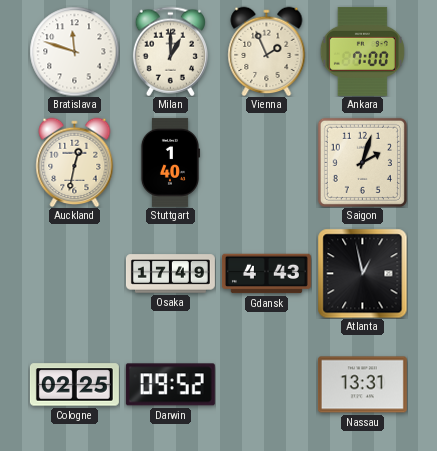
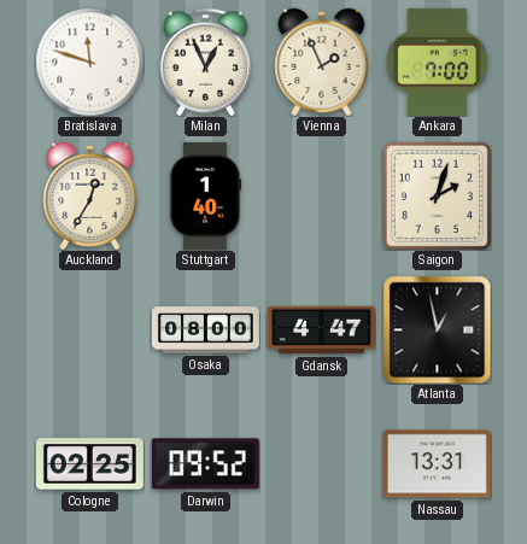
Milan: 1:00 -> 12:56 (205, 62)
Auckland: 12:32 -> 12:35 (90, 195)
Osaka: 17:49 -> 08:00 (205, 331)
Gdansk: 4:43 -> 4:47 (321, 331)
